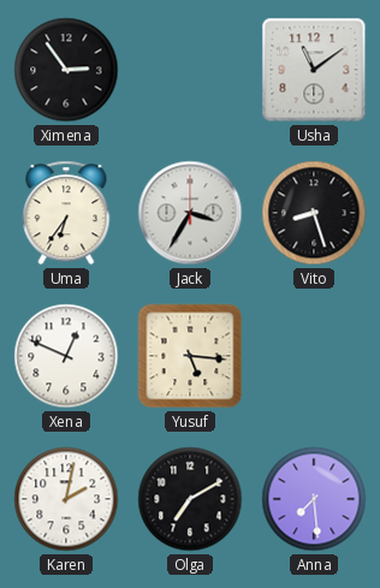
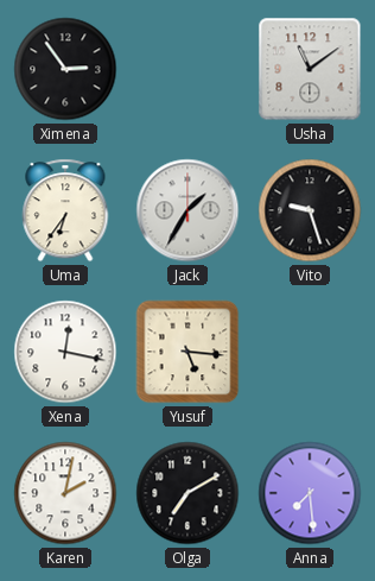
Jack: 3:35 -> 1:35 (188, 210)
Vito: 8:27 -> 9:27 (310, 210)
Xena: 12:49 -> 12:17 (65, 352)
